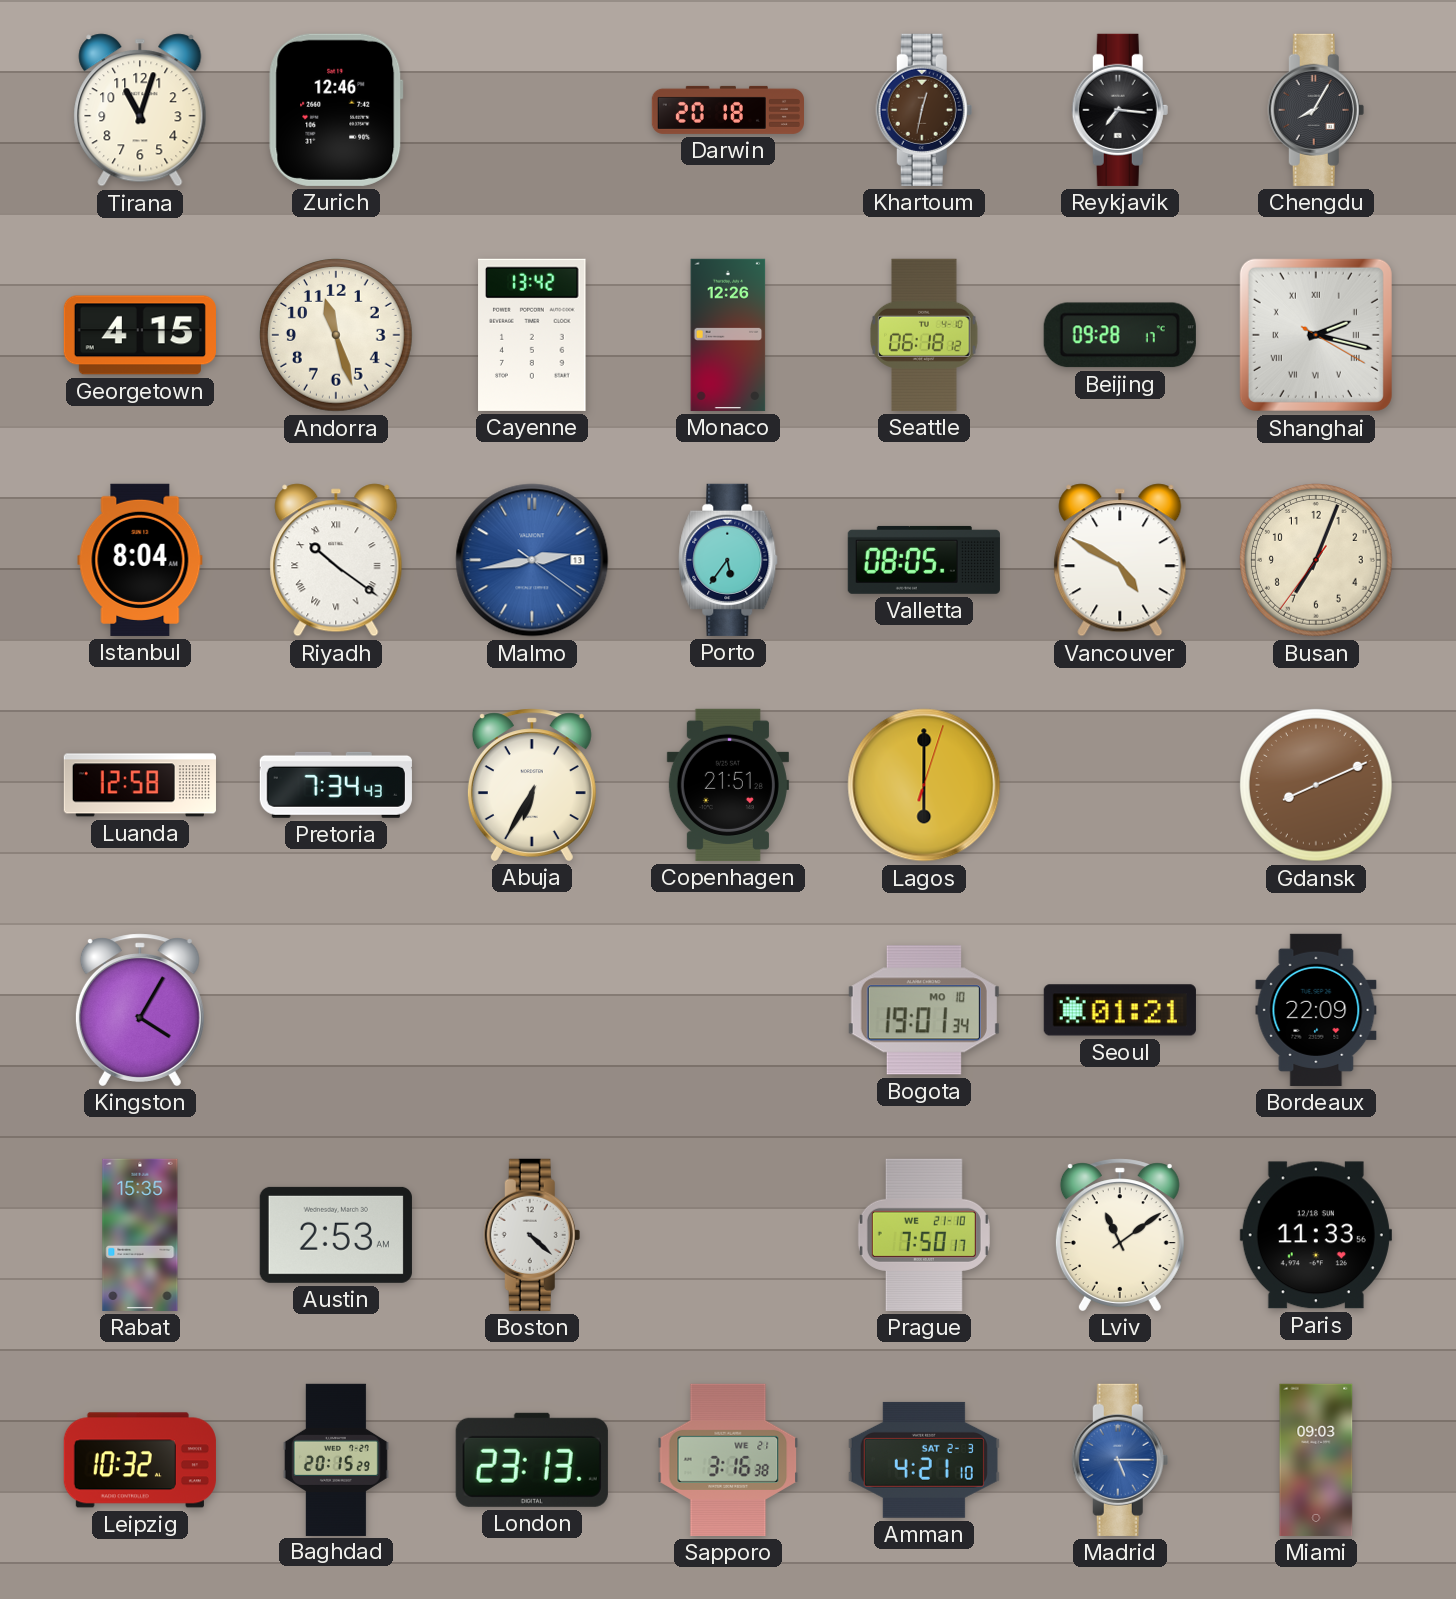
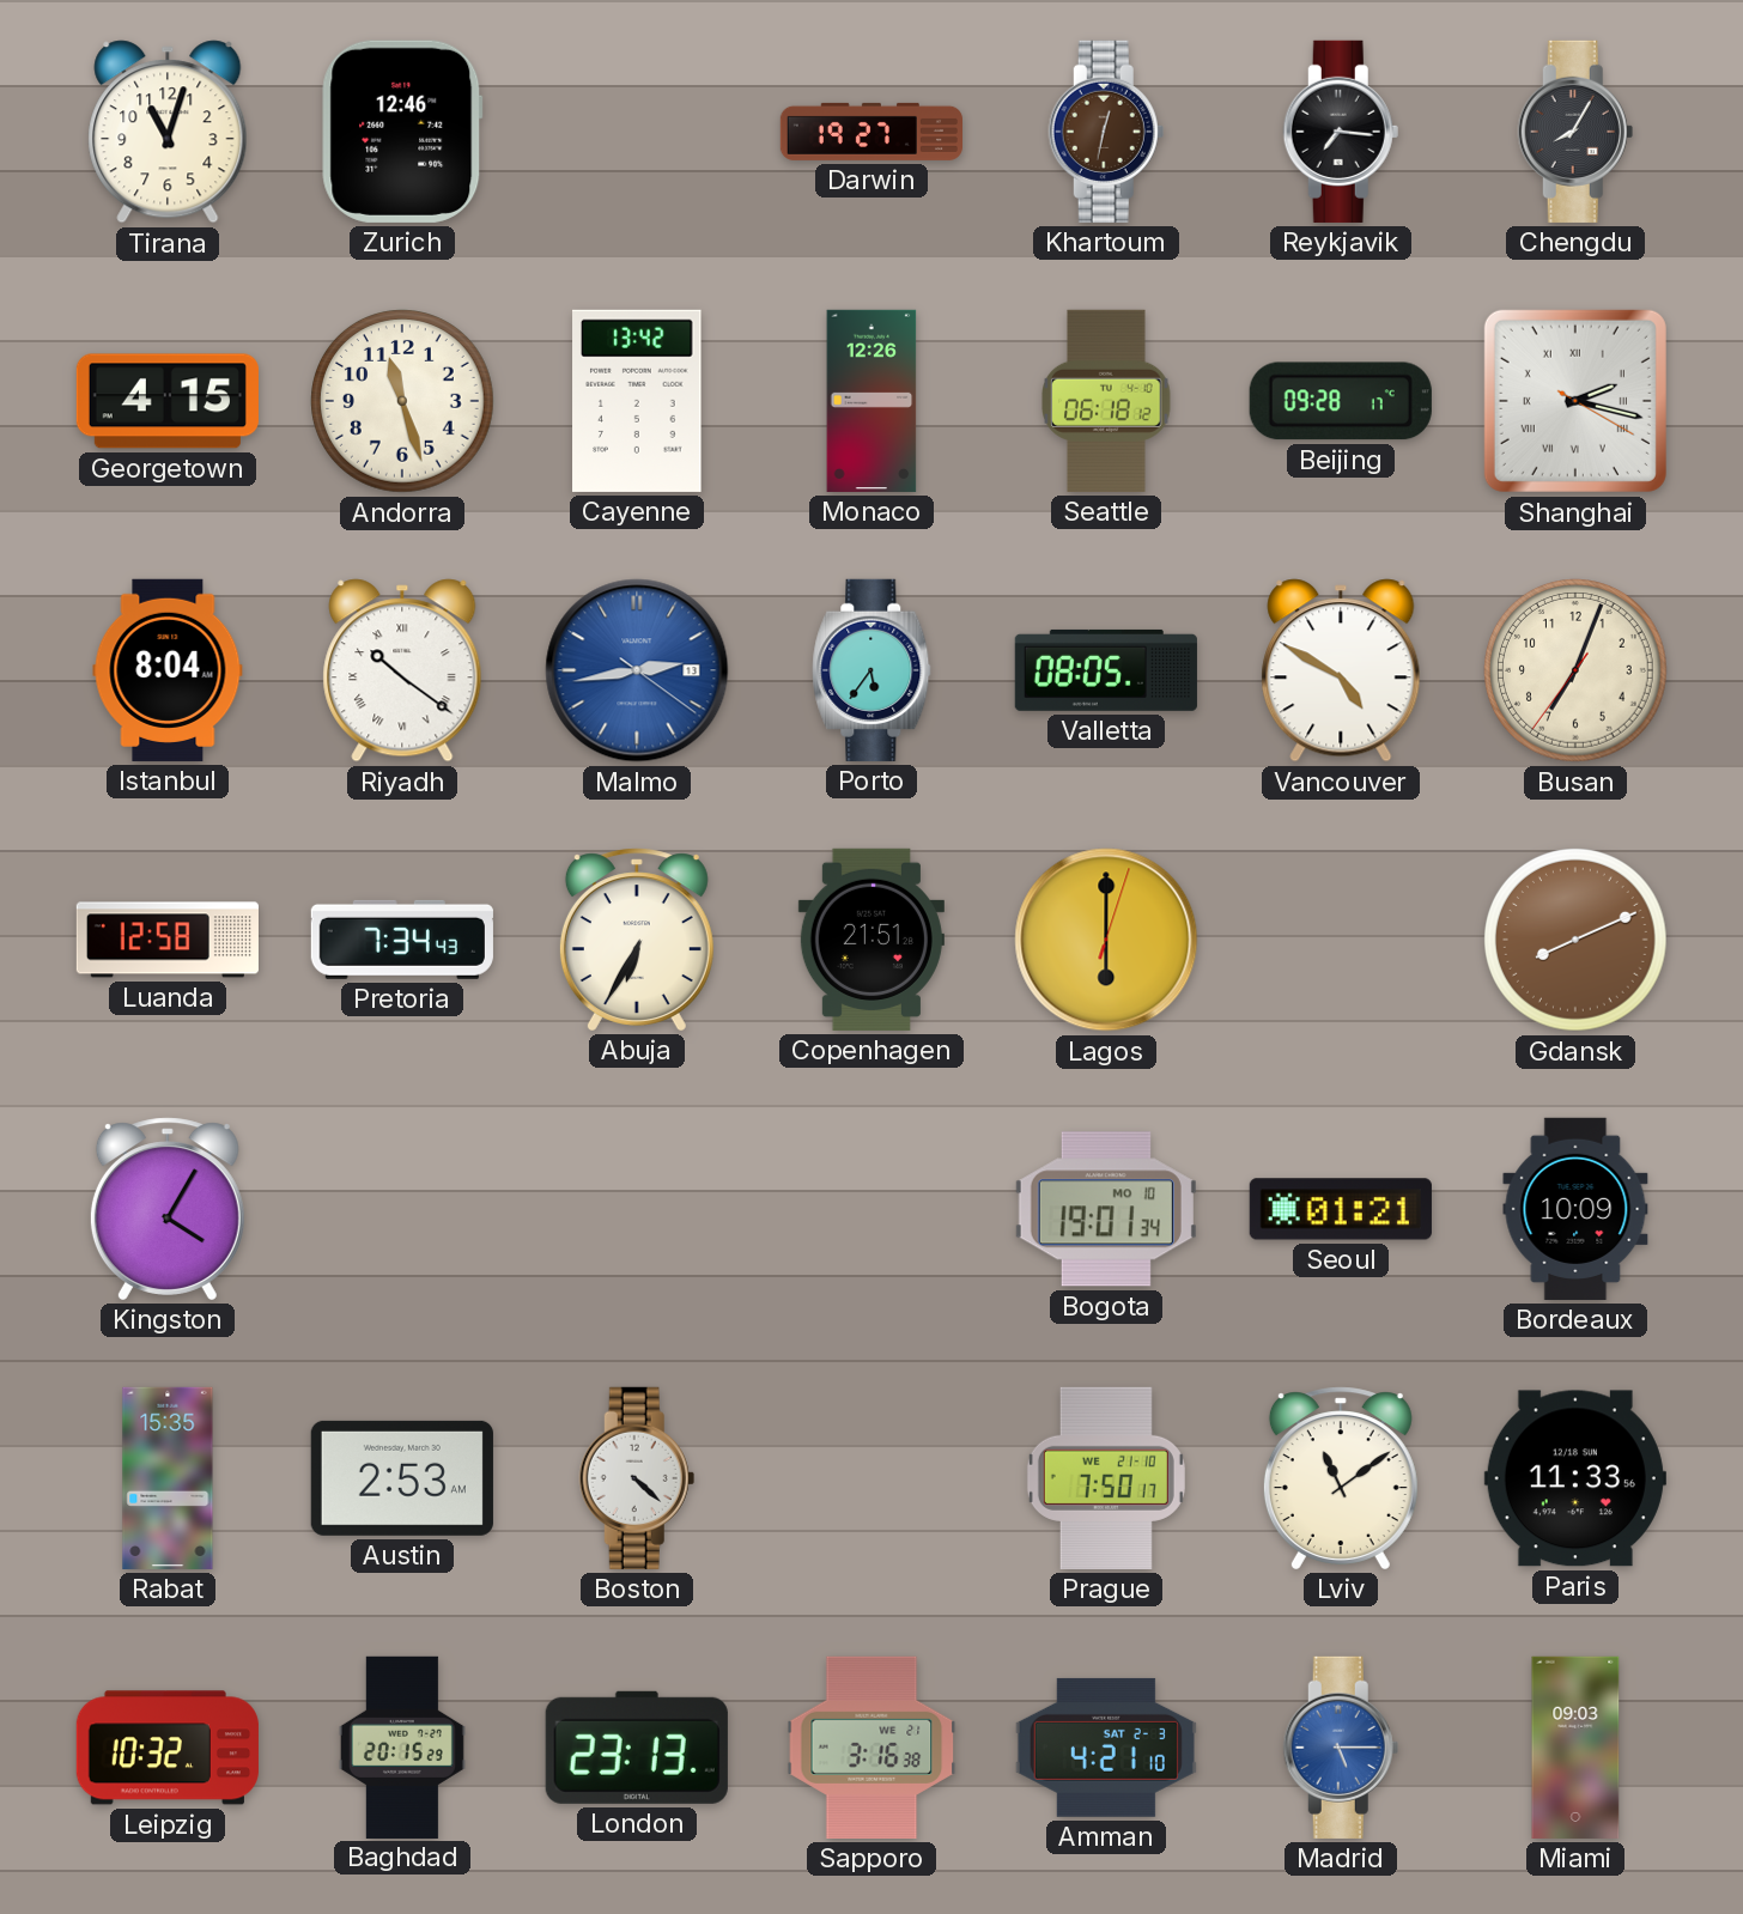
Darwin: 20:18 -> 19:27 (870, 132)
Bordeaux: 22:09 -> 10:09 (1575, 1209)
